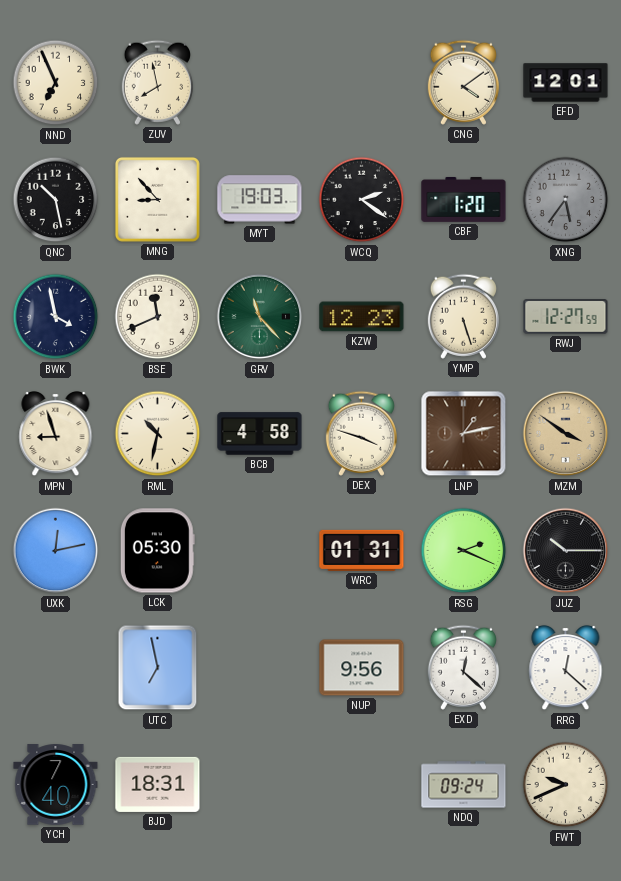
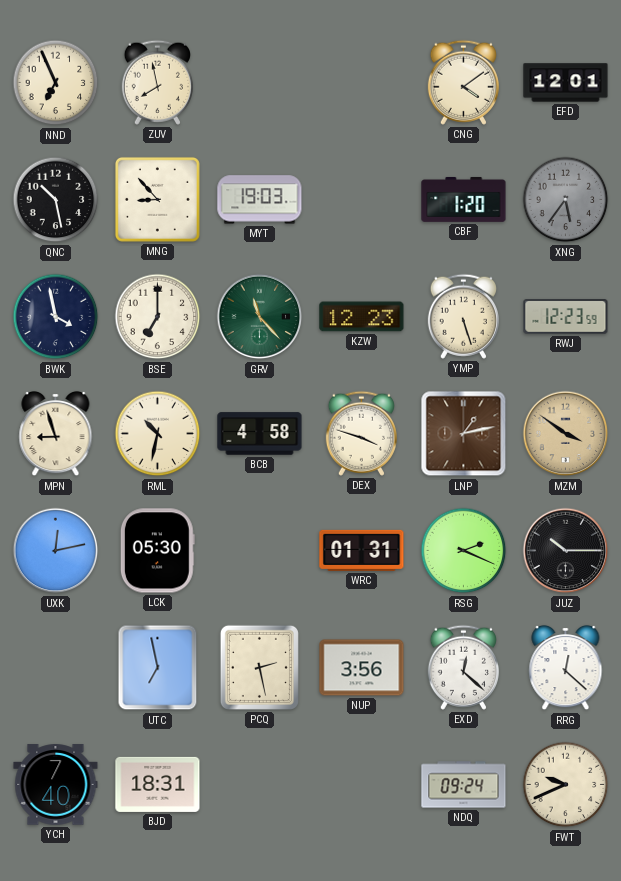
WCQ: 2:21 -> none (362, 200)
BSE: 11:41 -> 7:00 (158, 317)
RWJ: 12:27 -> 12:23 (566, 317)
PCQ: none -> 2:28 (259, 667)
NUP: 9:56 -> 3:56 (362, 668)
